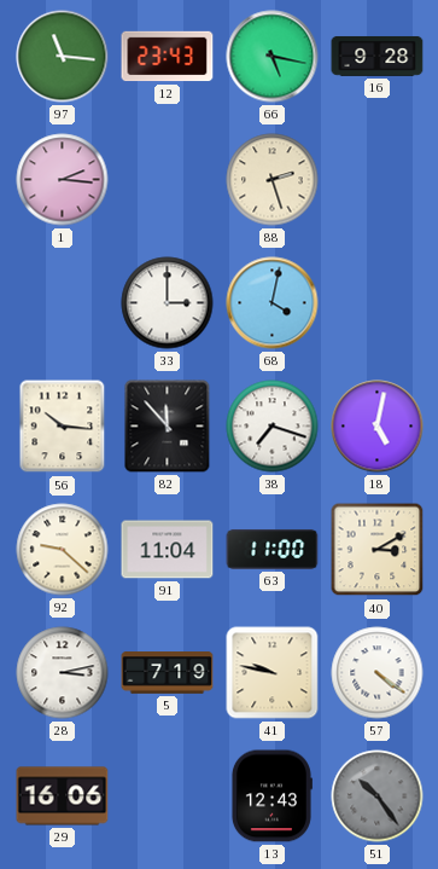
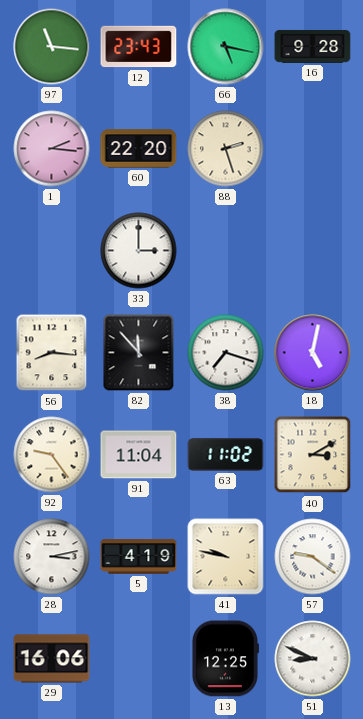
60: none -> 22:20 (139, 149)
68: 4:02 -> none (273, 303)
56: 10:16 -> 8:16 (52, 353)
92: 9:22 -> 9:24 (52, 455)
63: 11:00 -> 11:02 (226, 454)
5: 7:19 -> 4:19 (139, 557)
57: 4:21 -> 9:21 (313, 557)
13: 12:43 -> 12:25 (225, 659)
51: 10:24 -> 8:49 (313, 659)
51 dial: grey -> white (313, 659)
